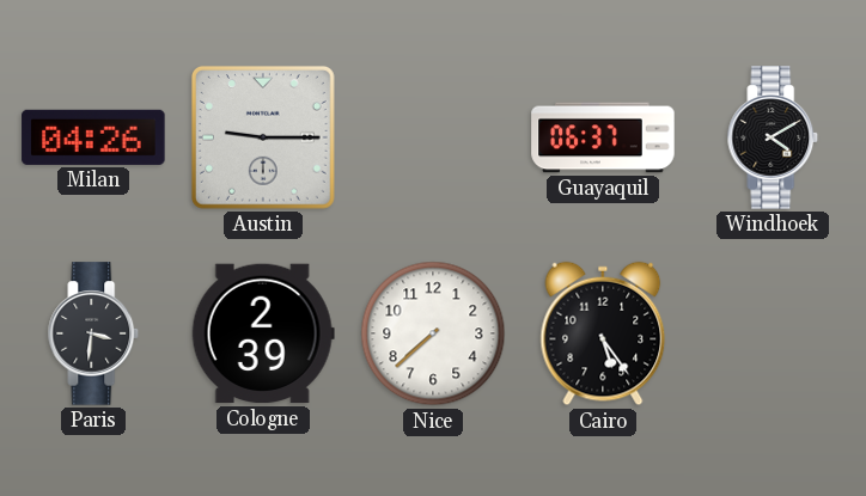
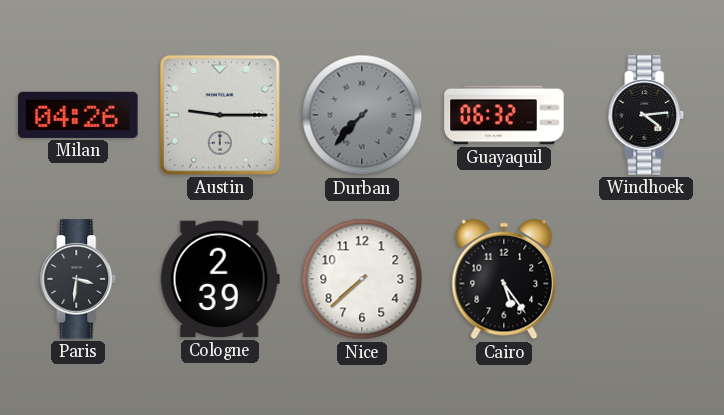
Durban: none -> 7:37 (362, 115)
Guayaquil: 06:37 -> 06:32 (504, 115)
Windhoek: 4:10 -> 4:14 (646, 115)
